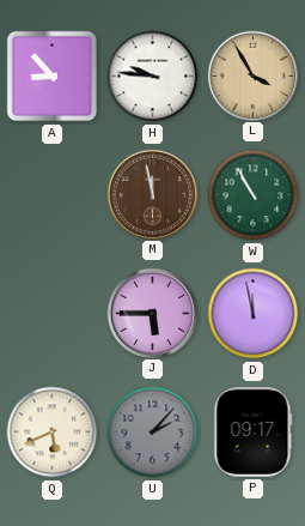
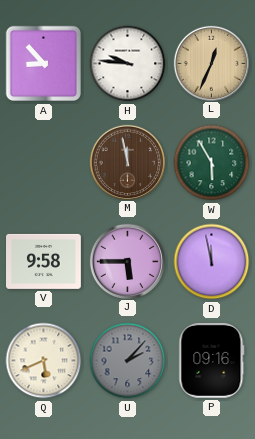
L: 3:55 -> 12:34 (211, 63)
W: 10:55 -> 5:55 (212, 163)
V: none -> 9:58 (44, 261)
P: 09:17 -> 09:16 (212, 360)
